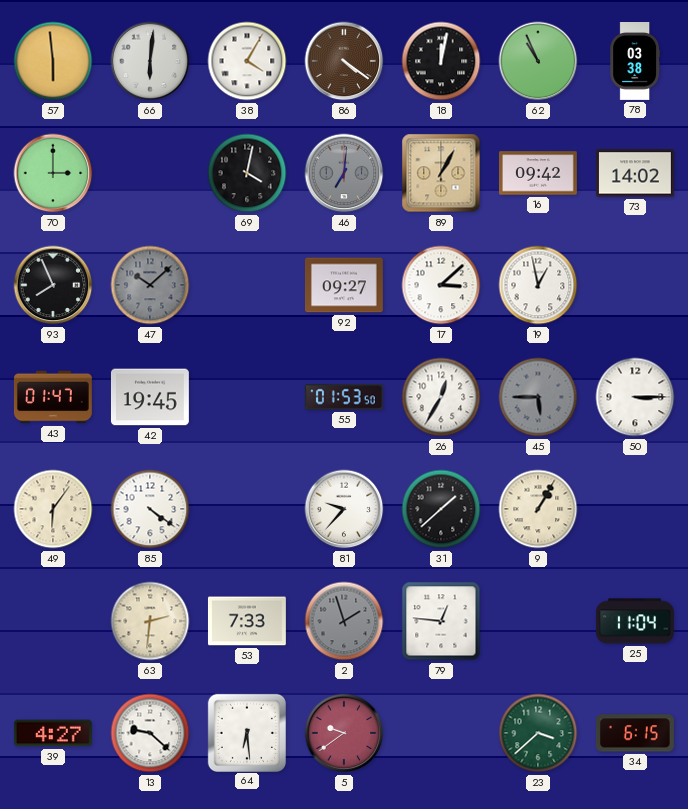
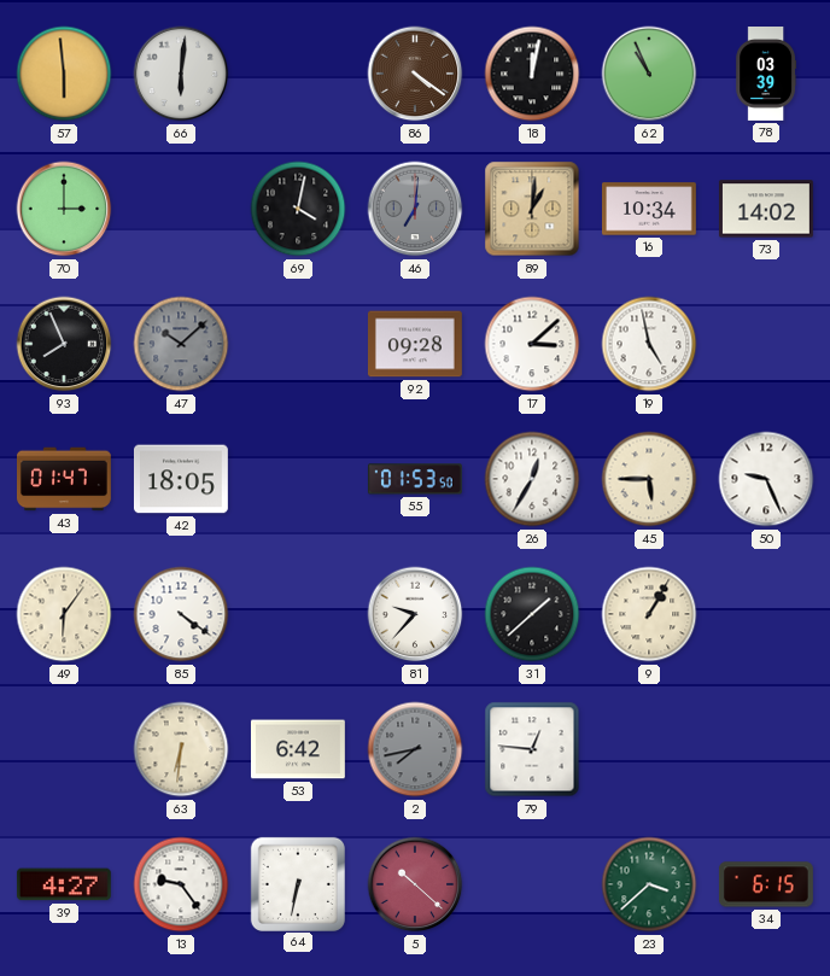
38: 4:05 -> none (247, 61)
78: 03:38 -> 03:39 (766, 75)
89: 1:05 -> 1:01 (532, 209)
16: 09:42 -> 10:34 (649, 209)
92: 09:27 -> 09:28 (415, 344)
19: 12:58 -> 4:58 (649, 344)
42: 19:45 -> 18:05 (181, 479)
45 dial: grey -> cream (649, 479)
50: 3:15 -> 9:26 (766, 479)
63: 2:31 -> 6:31 (181, 749)
53: 7:33 -> 6:42 (298, 749)
2: 1:57 -> 7:43 (415, 749)
25: 11:04 -> none (635, 621)
13: 9:22 -> 9:24 (181, 884)
64: 6:29 -> 6:32 (297, 883)
5: 9:39 -> 10:22 (415, 884)
